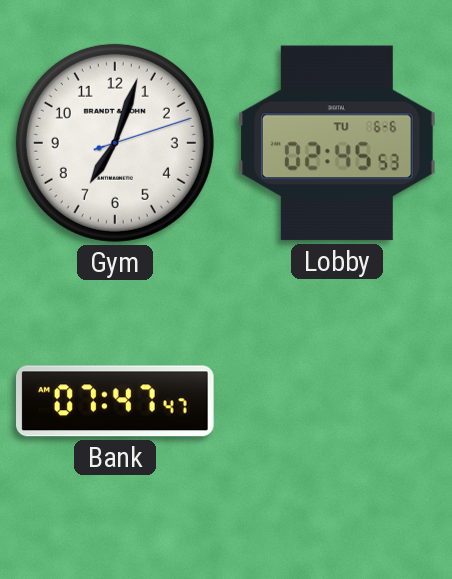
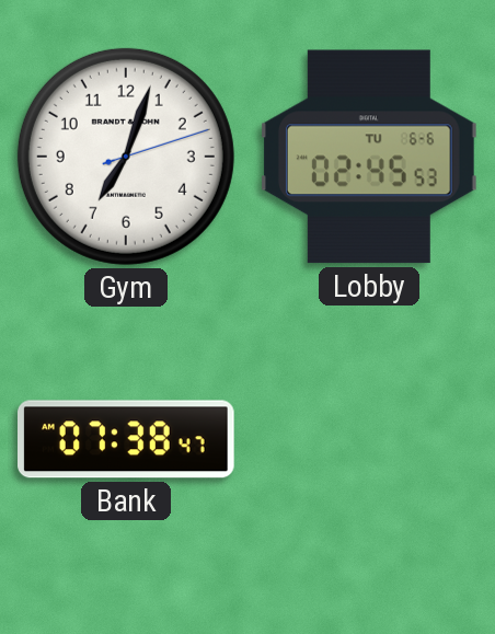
Bank: 07:47 -> 07:38 (127, 439)
